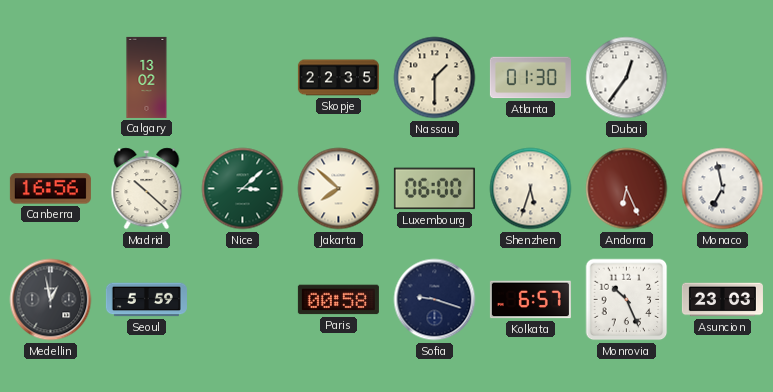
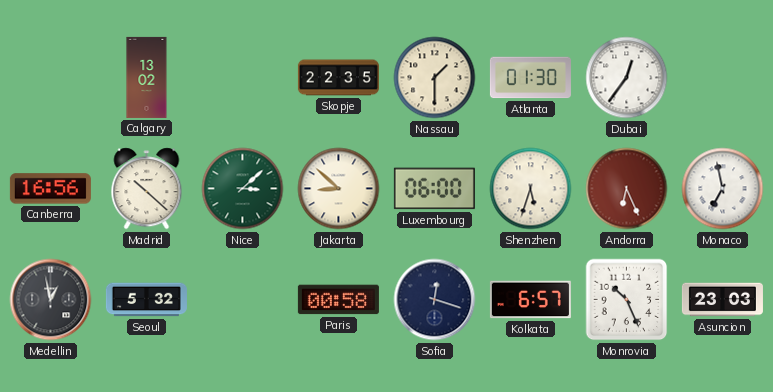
Jakarta: 7:52 -> 8:52 (339, 189)
Seoul: 5:59 -> 5:32 (146, 300)
Sofia: 9:18 -> 12:18 (435, 300)
